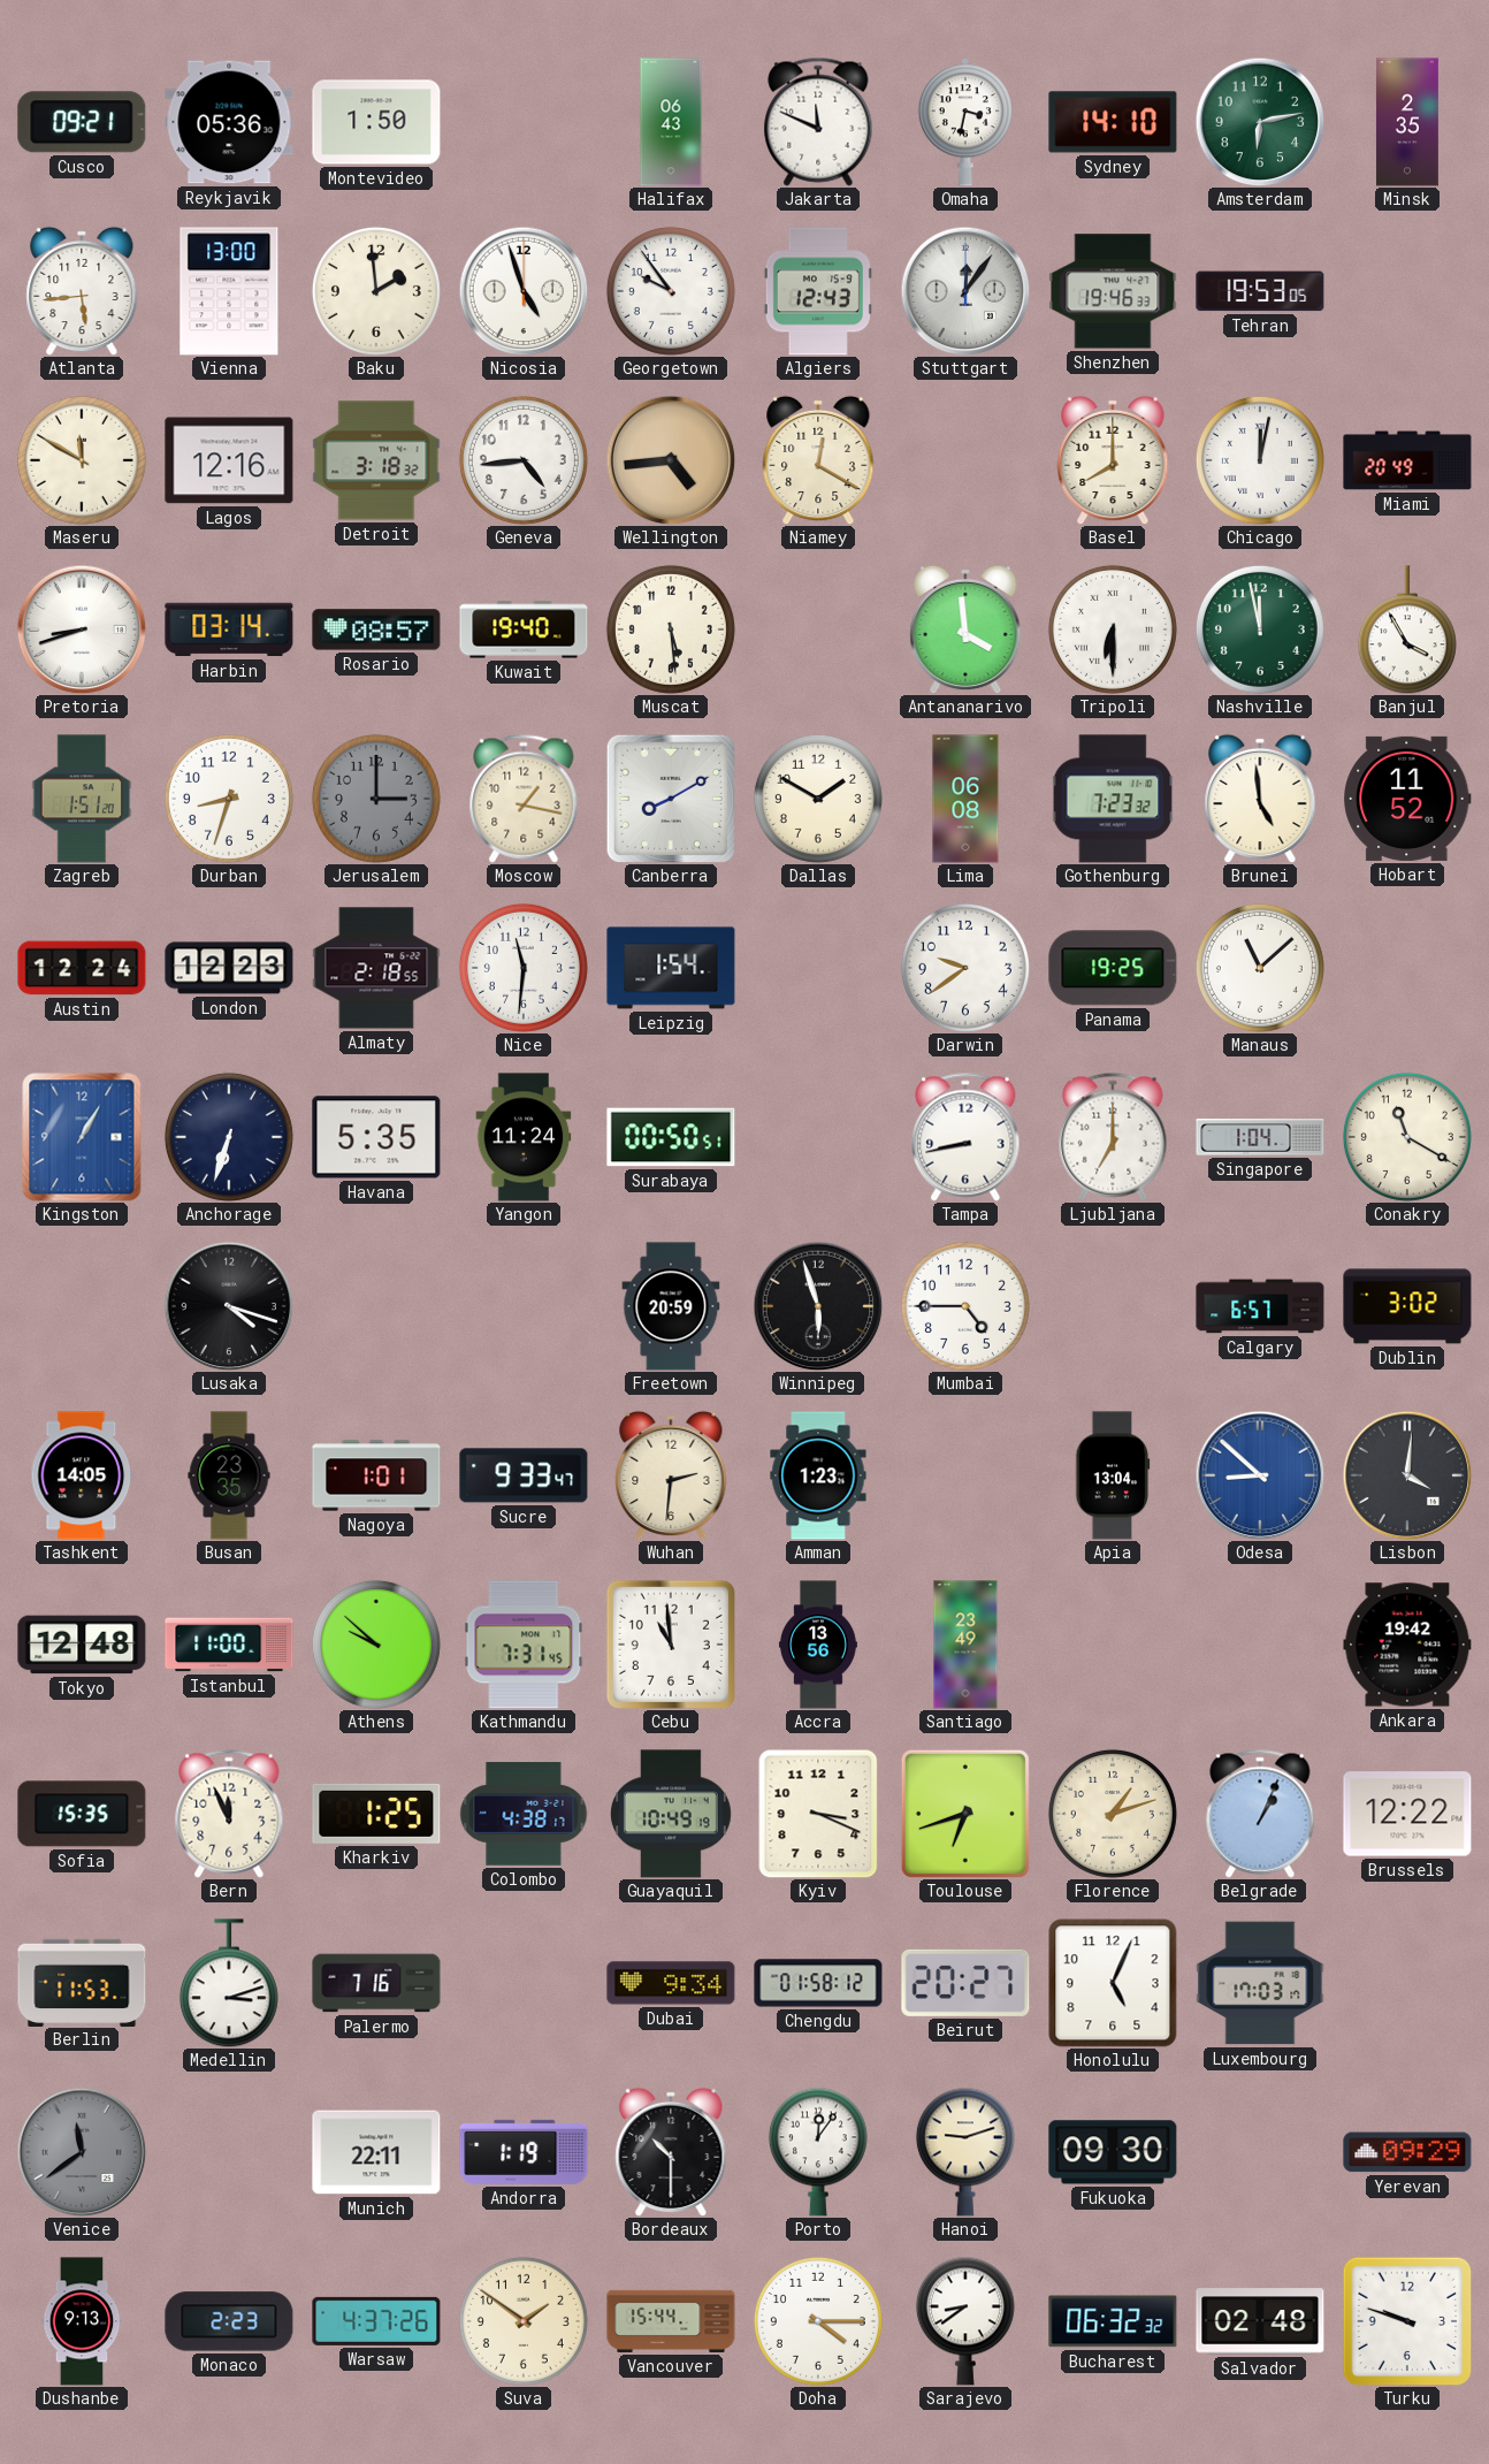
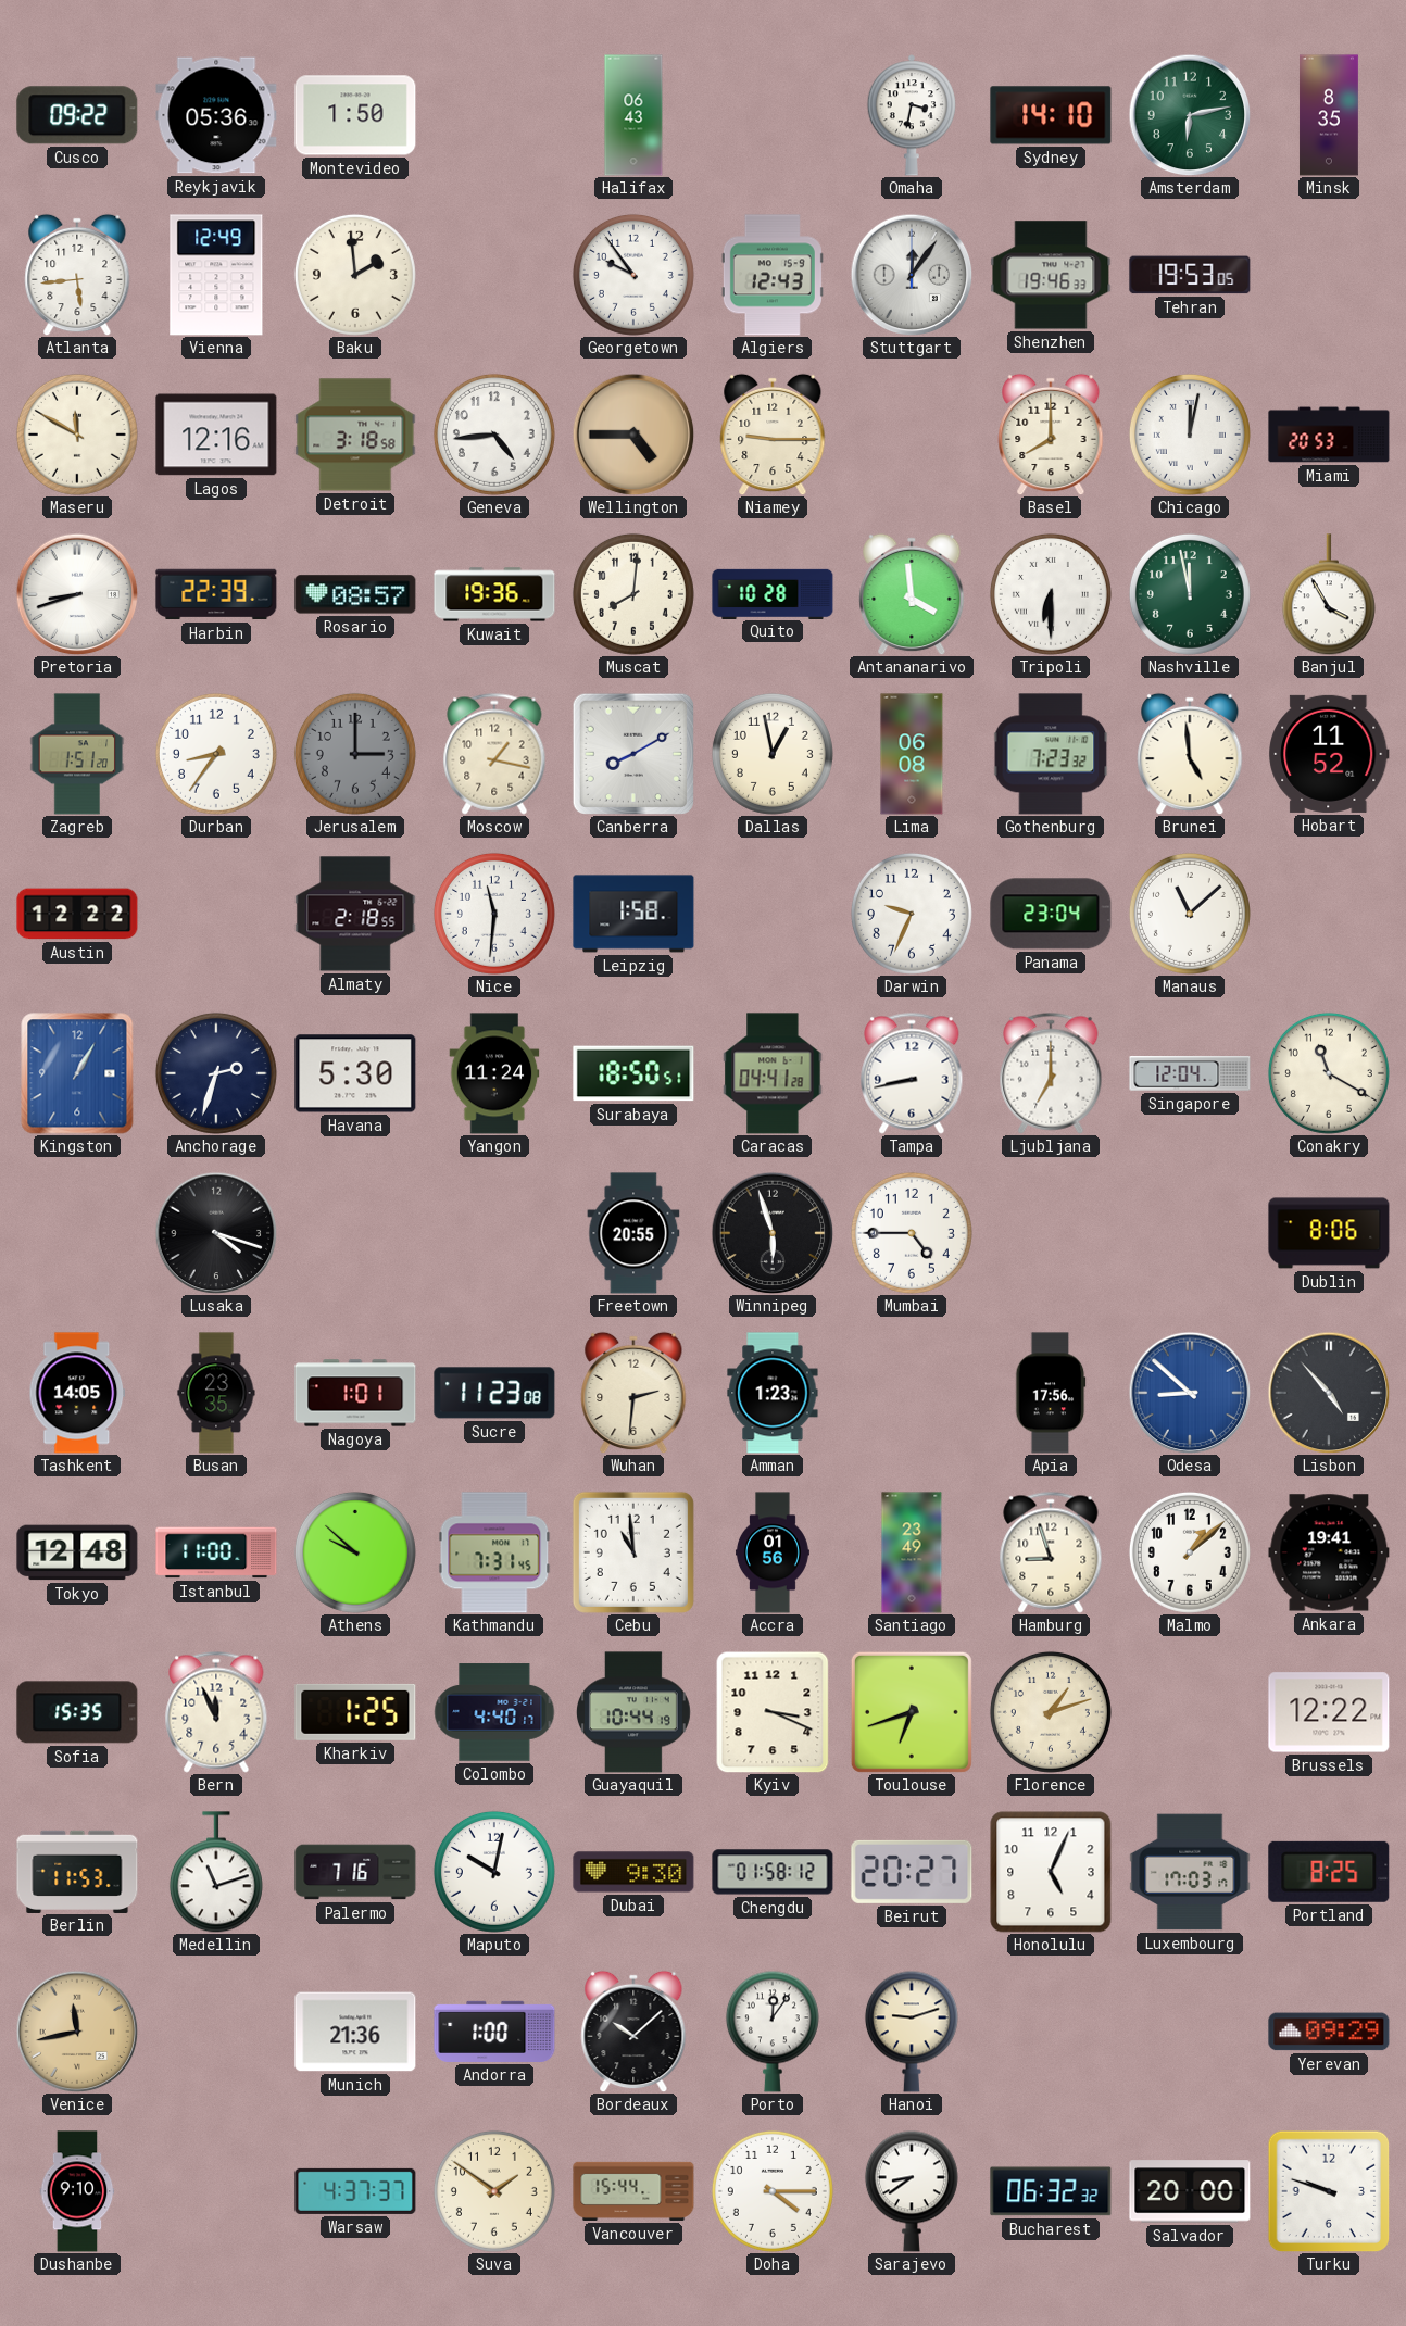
Cusco: 09:21 -> 09:22 (77, 115)
Jakarta: 11:49 -> none (818, 122)
Minsk: 2:35 -> 8:35 (1329, 115)
Vienna: 13:00 -> 12:49 (216, 275)
Nicosia: 4:57 -> none (524, 291)
Detroit: 3:18:32 -> 3:18:58 (355, 435)
Wellington: 4:44 -> 4:45 (633, 435)
Niamey: 12:20 -> 9:15 (773, 435)
Miami: 20:49 -> 20:53 (1329, 435)
Harbin: 03:14 -> 22:39 (216, 594)
Kuwait: 19:40 -> 19:36 (494, 594)
Muscat: 5:29 -> 8:01 (633, 594)
Quito: none -> 10:28 (773, 593)
Durban: 8:33 -> 8:36 (216, 754)
Dallas: 1:50 -> 12:58 (773, 754)
Austin: 12:24 -> 12:22 (77, 914)
London: 12:23 -> none (229, 968)
Leipzig: 1:54 -> 1:58 (633, 914)
Darwin: 9:39 -> 9:34 (912, 914)
Panama: 19:25 -> 23:04 (1051, 914)
Anchorage: 6:33 -> 2:33 (216, 1073)
Havana: 5:35 -> 5:30 (355, 1073)
Surabaya: 00:50 -> 18:50 (633, 1073)
Caracas: none -> 04:41 (773, 1073)
Singapore: 1:04 -> 12:04 (1190, 1073)
Freetown: 20:59 -> 20:55 (633, 1233)
Calgary: 6:57 -> none (1260, 1306)
Dublin: 3:02 -> 8:06 (1329, 1233)
Sucre: 9:33 -> 11:23 (494, 1393)
Apia: 13:04 -> 17:56 (1051, 1393)
Lisbon: 4:01 -> 4:53 (1329, 1393)
Accra: 13:56 -> 01:56 (773, 1552)
Hamburg: none -> 8:57 (1051, 1552)
Malmo: none -> 1:08 (1190, 1552)
Ankara: 19:42 -> 19:41 (1329, 1552)
Colombo: 4:38 -> 4:40 (494, 1712)
Guayaquil: 10:49 -> 10:44 (633, 1712)
Belgrade: 1:04 -> none (1260, 1814)
Medellin: 3:12 -> 11:12 (216, 1872)
Maputo: none -> 10:02 (494, 1872)
Dubai: 9:34 -> 9:30 (633, 1872)
Portland: none -> 8:25 (1329, 1872)
Venice: 11:39 -> 11:43 (77, 2032)
Venice dial: grey -> champagne (77, 2032)
Munich: 22:11 -> 21:36 (355, 2032)
Andorra: 1:19 -> 1:00 (494, 2032)
Bordeaux: 10:30 -> 10:08 (633, 2032)
Fukuoka: 09:30 -> none (1113, 2152)
Dushanbe: 9:13 -> 9:10 (77, 2191)
Monaco: 2:23 -> none (229, 2321)
Warsaw: 4:37:26 -> 4:37:37 (355, 2191)
Salvador: 02:48 -> 20:00 (1190, 2191)
